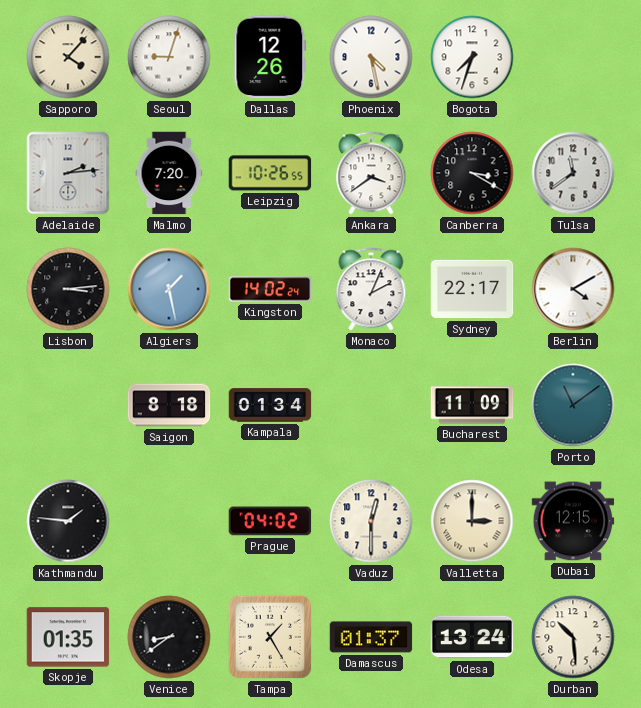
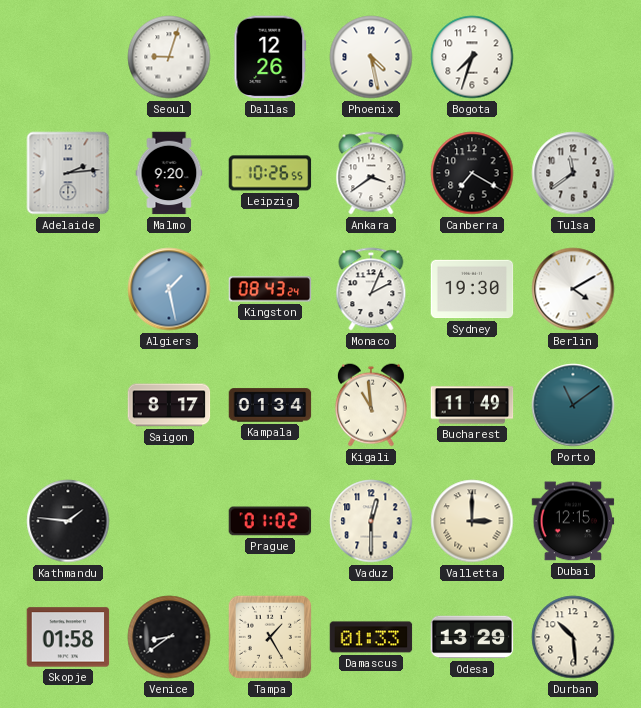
Sapporo: 4:07 -> none (68, 57)
Malmo: 7:20 -> 9:20 (169, 173)
Canberra: 3:20 -> 7:20 (472, 173)
Lisbon: 3:14 -> none (68, 289)
Kingston: 14:02 -> 08:43 (270, 289)
Sydney: 22:17 -> 19:30 (472, 289)
Saigon: 8:18 -> 8:17 (169, 405)
Kigali: none -> 10:59 (371, 405)
Bucharest: 11:09 -> 11:49 (472, 405)
Prague: 04:02 -> 01:02 (270, 521)
Skopje: 01:35 -> 01:58 (68, 637)
Damascus: 01:37 -> 01:33 (371, 637)
Odesa: 13:24 -> 13:29 (472, 637)
